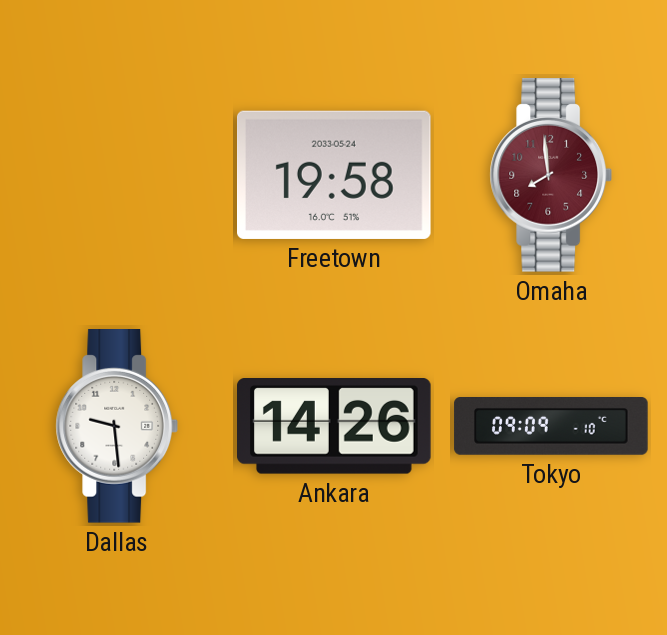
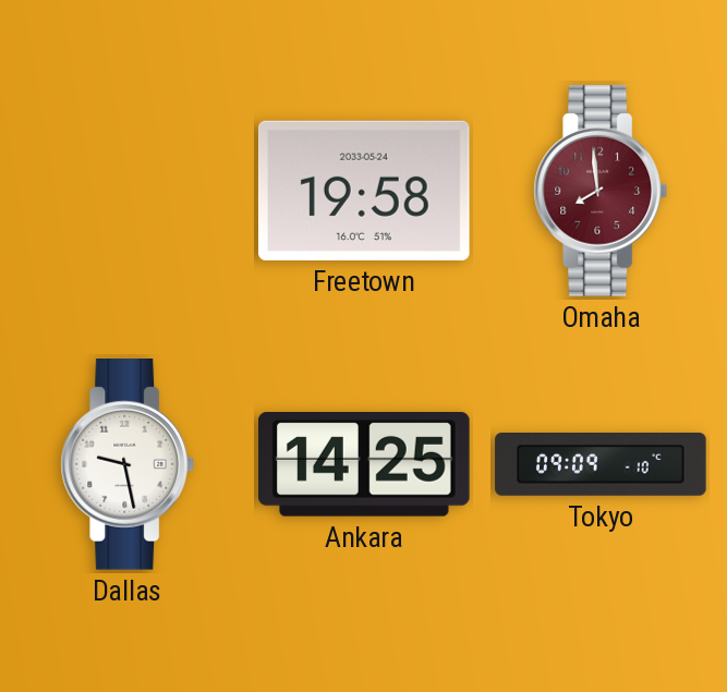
Dallas: 9:29 -> 9:28 (128, 465)
Ankara: 14:26 -> 14:25 (365, 465)
